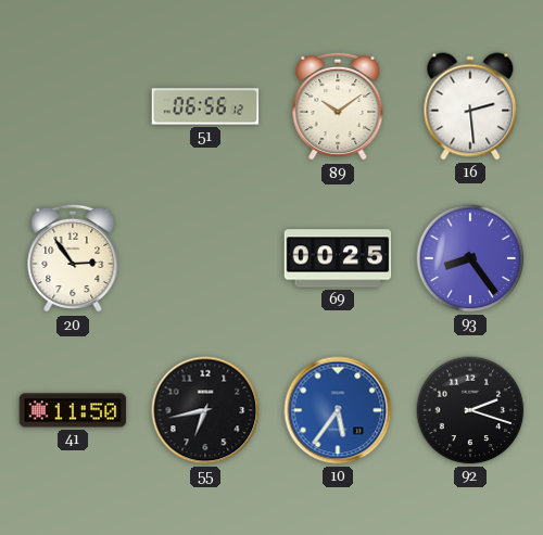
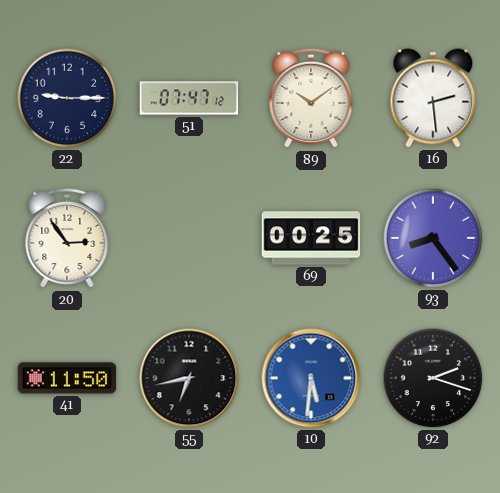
22: none -> 9:15 (67, 98)
51: 06:56 -> 07:47 (189, 98)
10: 5:36 -> 5:31 (311, 378)
